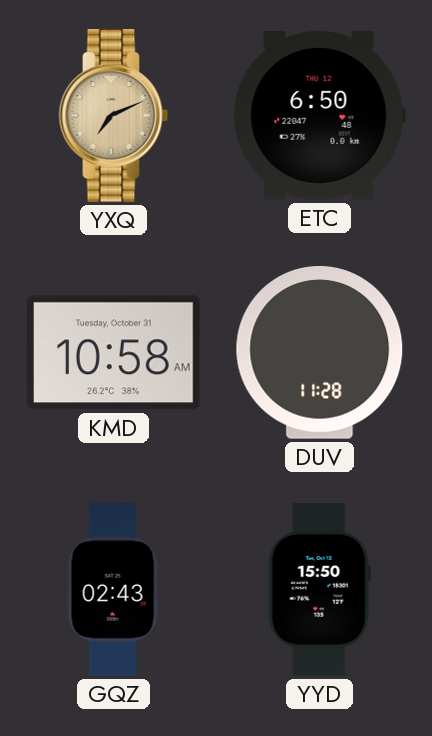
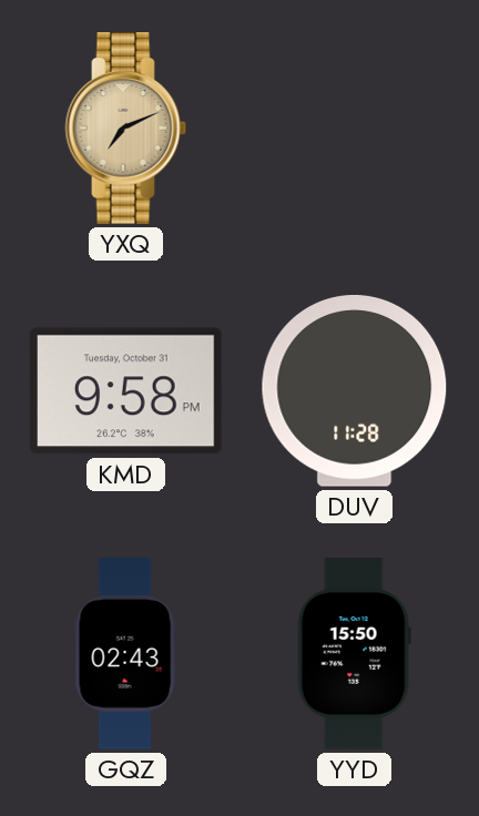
ETC: 6:50 -> none (319, 115)
KMD: 10:58 -> 9:58 (126, 391)
